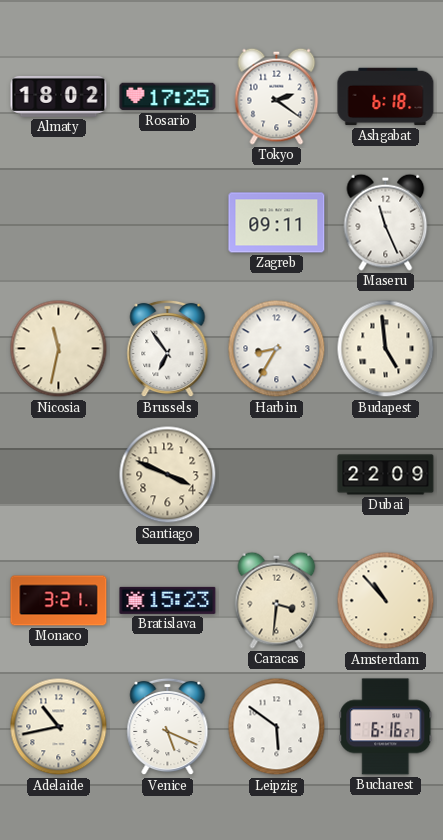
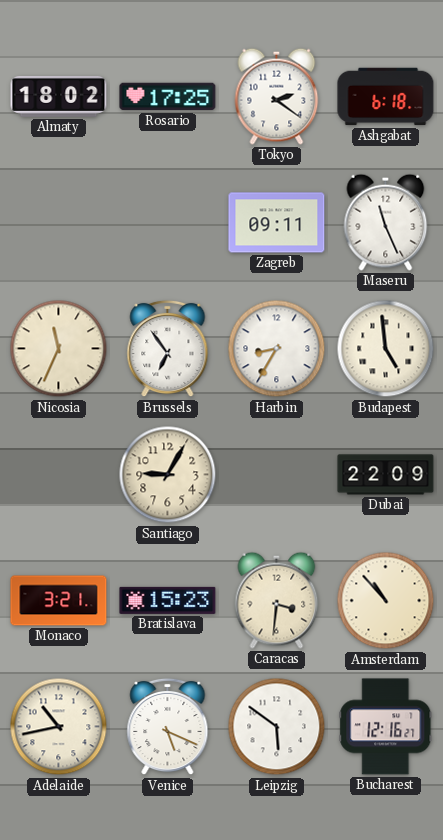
Nicosia: 11:32 -> 11:34 (59, 349)
Santiago: 3:49 -> 9:05 (168, 475)
Bucharest: 6:16 -> 12:16 (386, 727)
